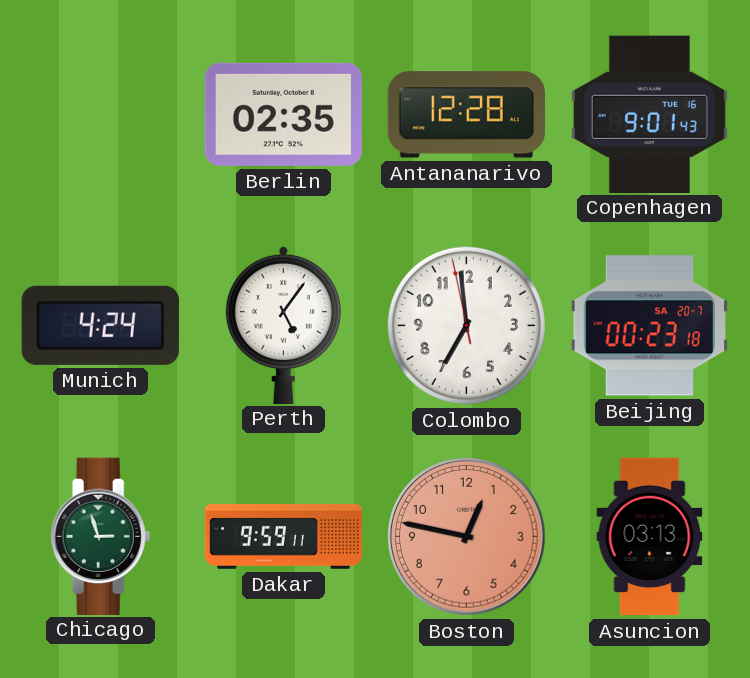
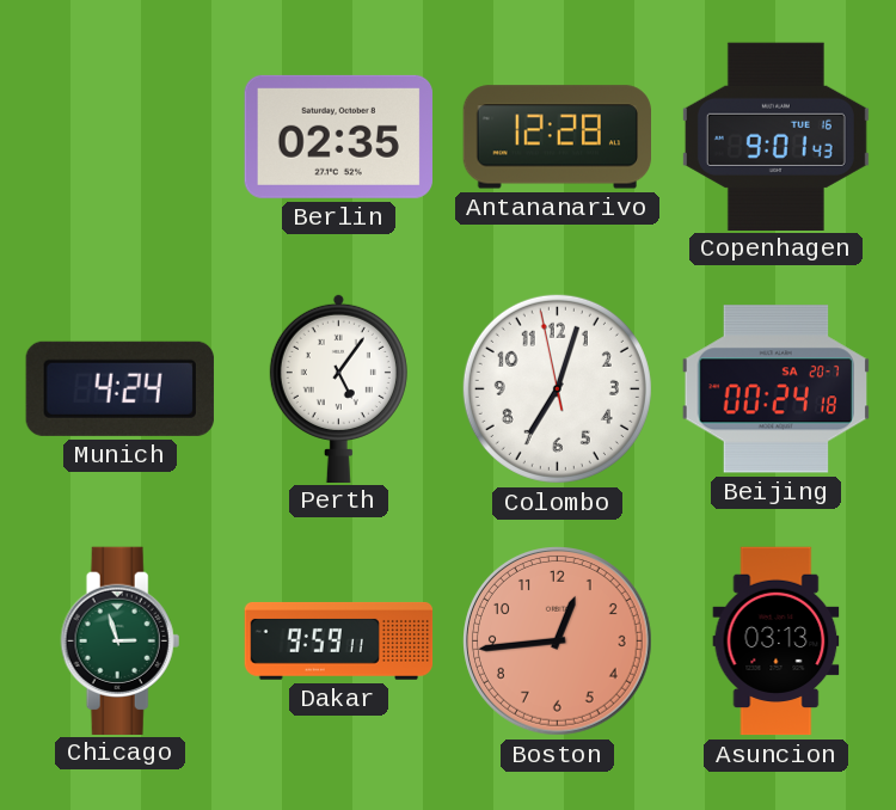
Colombo: 6:58 -> 7:02 (557, 388)
Beijing: 00:23 -> 00:24 (775, 389)
Boston: 12:47 -> 12:44 (558, 642)
